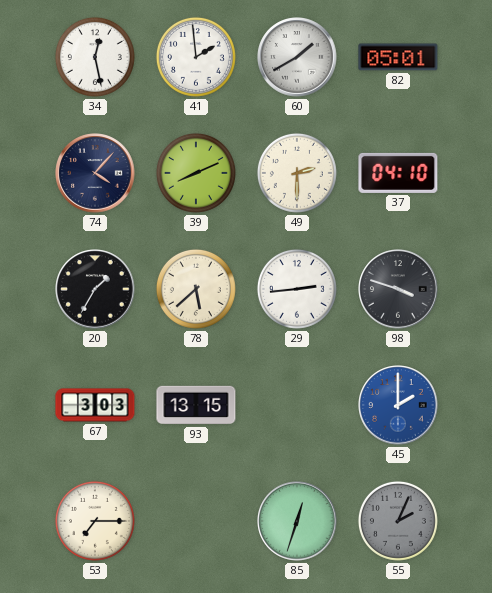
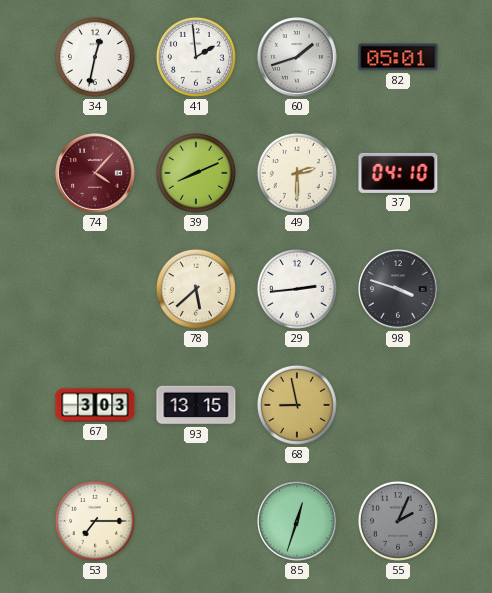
34: 12:28 -> 12:32 (95, 57)
60: 1:40 -> 1:42 (297, 57)
74 dial: navy -> burgundy (95, 173)
20: 1:35 -> none (95, 289)
68: none -> 8:58 (297, 405)
45: 2:00 -> none (398, 405)
